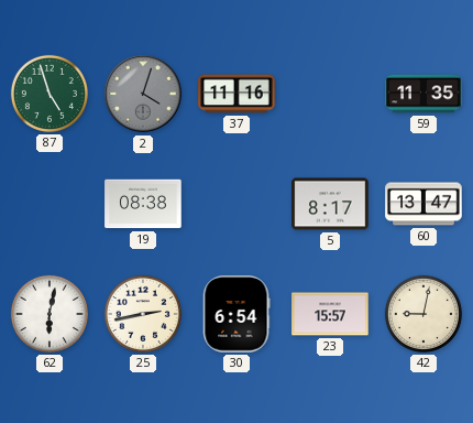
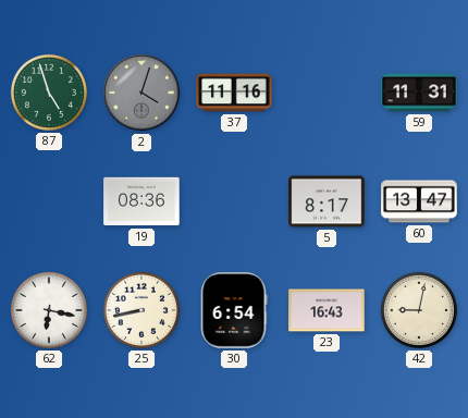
59: 11:35 -> 11:31 (419, 93)
19: 08:38 -> 08:36 (141, 201)
62: 6:02 -> 6:17 (49, 310)
25: 2:43 -> 8:43 (141, 310)
23: 15:57 -> 16:43 (327, 310)
